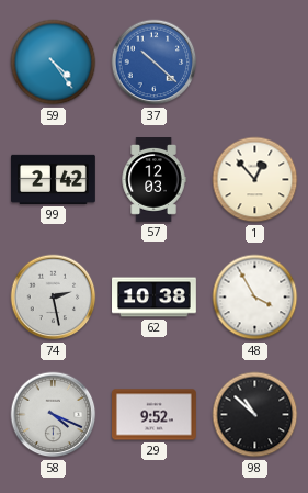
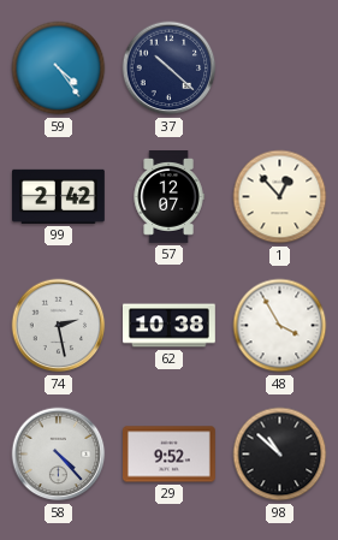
37 dial: blue -> navy (170, 69)
57: 12:03 -> 12:07 (168, 197)
58: 4:19 -> 4:23 (59, 455)
